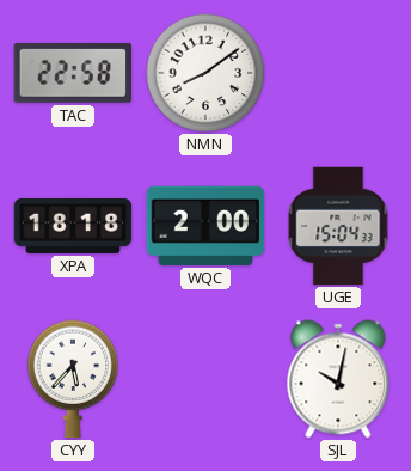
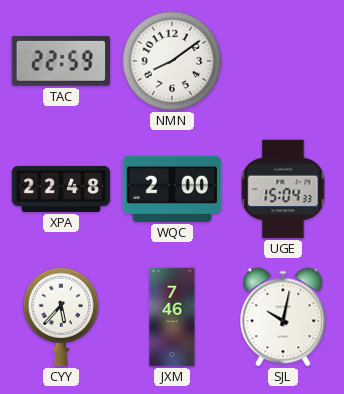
TAC: 22:58 -> 22:59 (61, 61)
XPA: 18:18 -> 22:48 (61, 189)
JXM: none -> 7:46 (172, 317)
